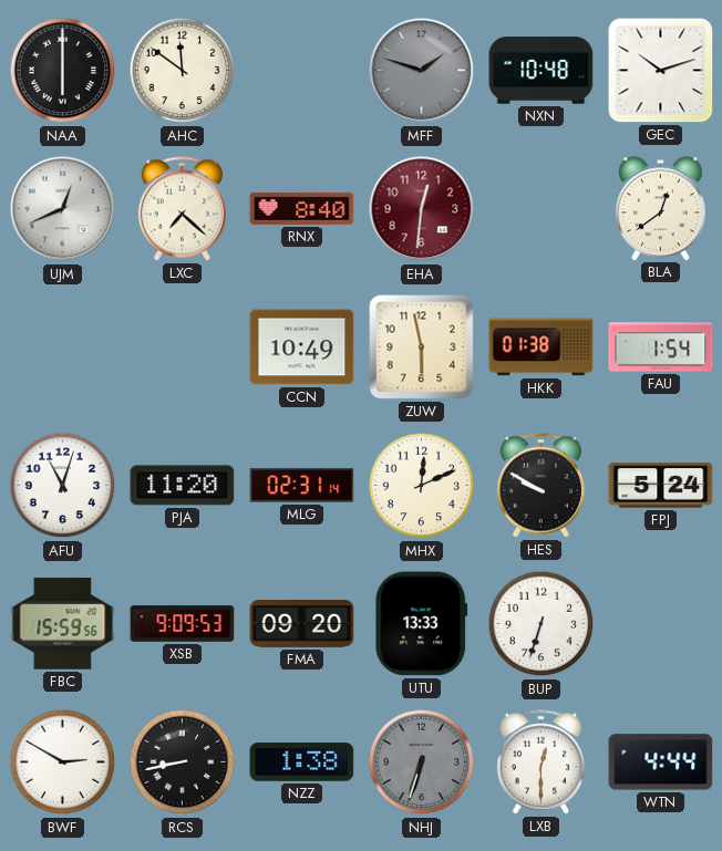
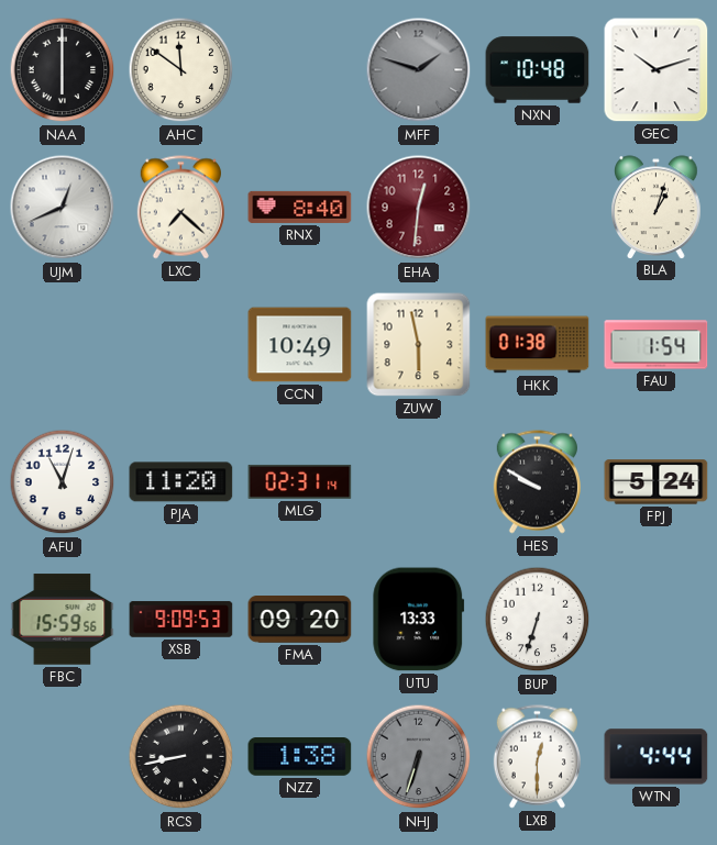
BLA: 12:39 -> 1:03 (657, 207)
MHX: 12:11 -> none (422, 486)
BWF: 2:50 -> none (63, 762)
